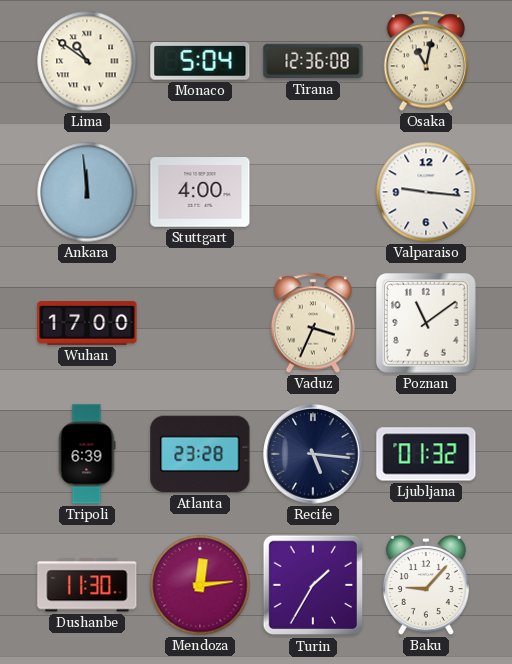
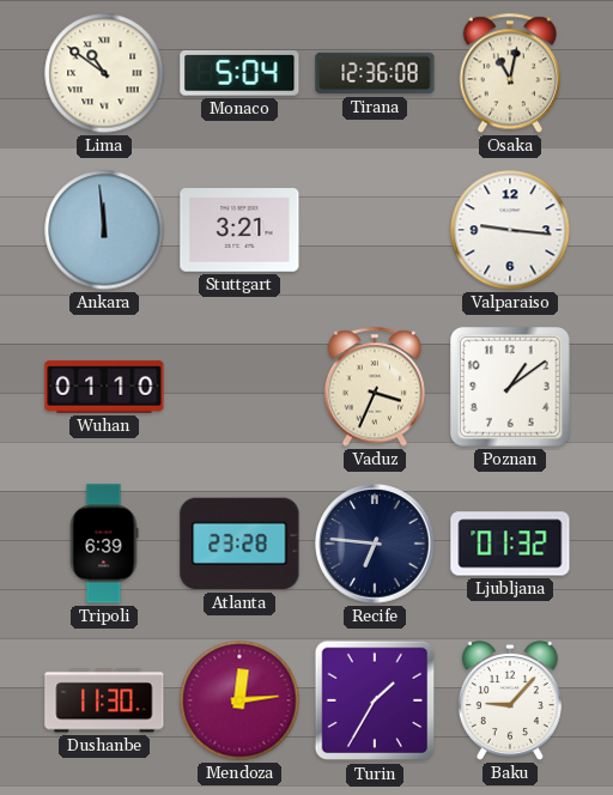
Stuttgart: 4:00 -> 3:21 (239, 230)
Wuhan: 17:00 -> 01:10 (104, 387)
Poznan: 11:09 -> 1:09 (510, 387)
Recife: 5:16 -> 6:46 (375, 544)
